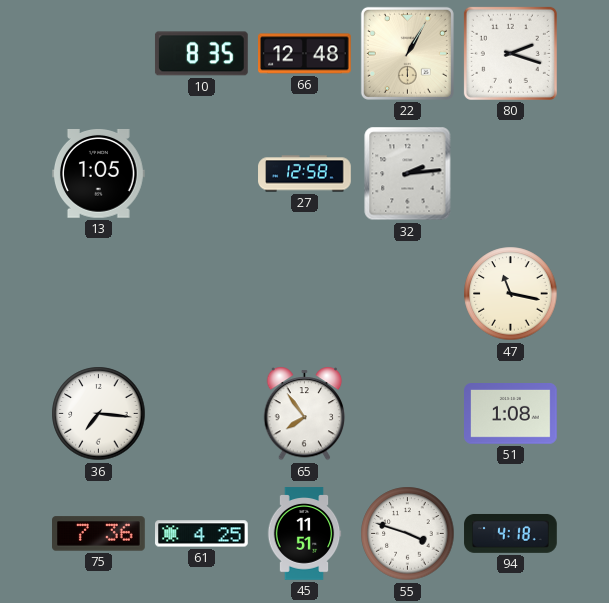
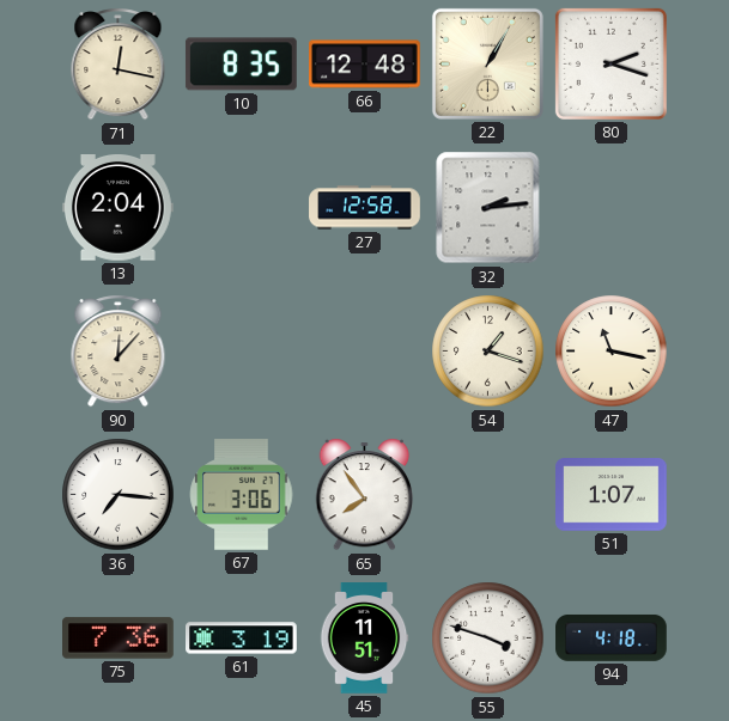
71: none -> 12:17 (119, 65)
13: 1:05 -> 2:04 (119, 208)
90: none -> 12:07 (119, 352)
54: none -> 1:18 (488, 352)
67: none -> 3:06 (242, 495)
51: 1:08 -> 1:07 (612, 495)
61: 4:25 -> 3:19 (242, 638)
